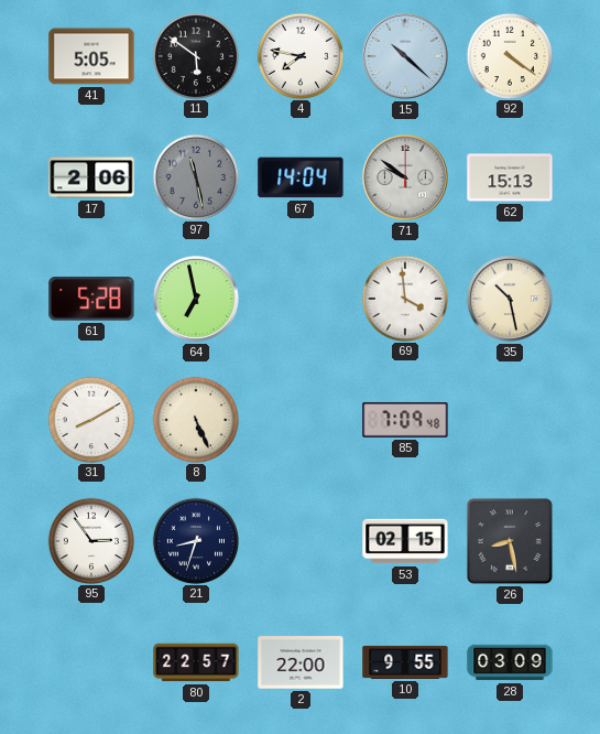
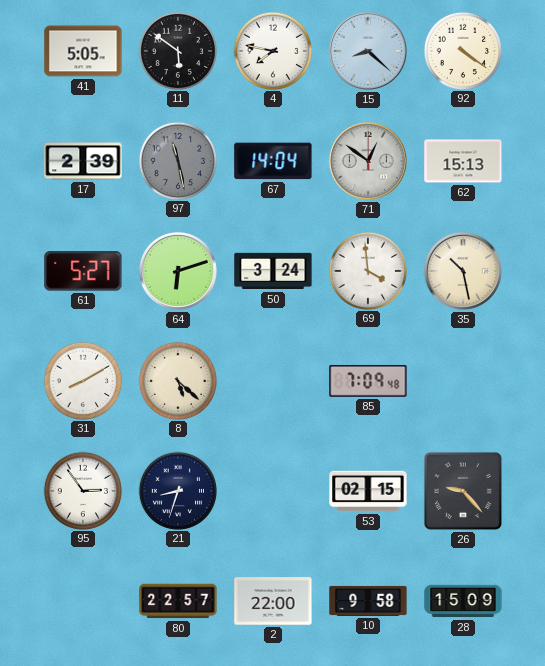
15: 10:22 -> 8:22 (368, 51)
17: 2:06 -> 2:39 (83, 161)
71: 9:51 -> 12:51 (368, 161)
61: 5:28 -> 5:27 (83, 271)
64: 6:58 -> 6:12 (178, 271)
50: none -> 3:24 (273, 271)
8: 5:26 -> 5:22 (177, 380)
26: 8:28 -> 9:23 (463, 491)
10: 9:55 -> 9:58 (368, 601)
28: 03:09 -> 15:09 (463, 601)
